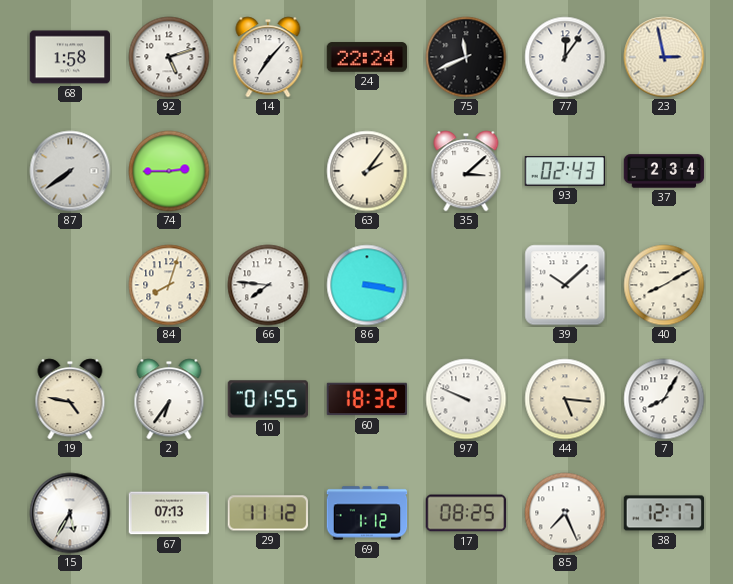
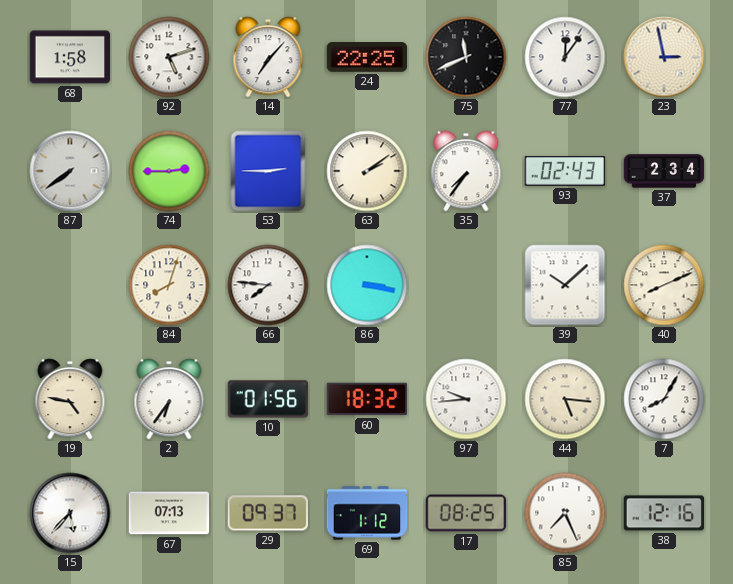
24: 22:24 -> 22:25 (367, 57)
53: none -> 2:45 (268, 171)
63: 2:06 -> 2:09 (367, 171)
35: 3:08 -> 7:36 (466, 171)
40: 8:10 -> 8:11 (664, 285)
10: 01:55 -> 01:56 (268, 399)
97: 9:49 -> 9:44 (466, 399)
15: 5:35 -> 5:37 (70, 513)
29: 11:12 -> 09:37 (267, 513)
38: 12:17 -> 12:16 (664, 513)
